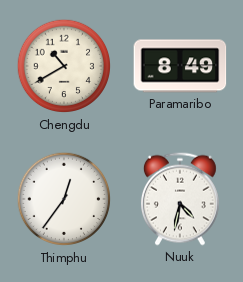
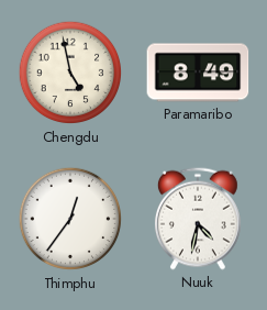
Chengdu: 10:40 -> 4:58 (70, 73)
